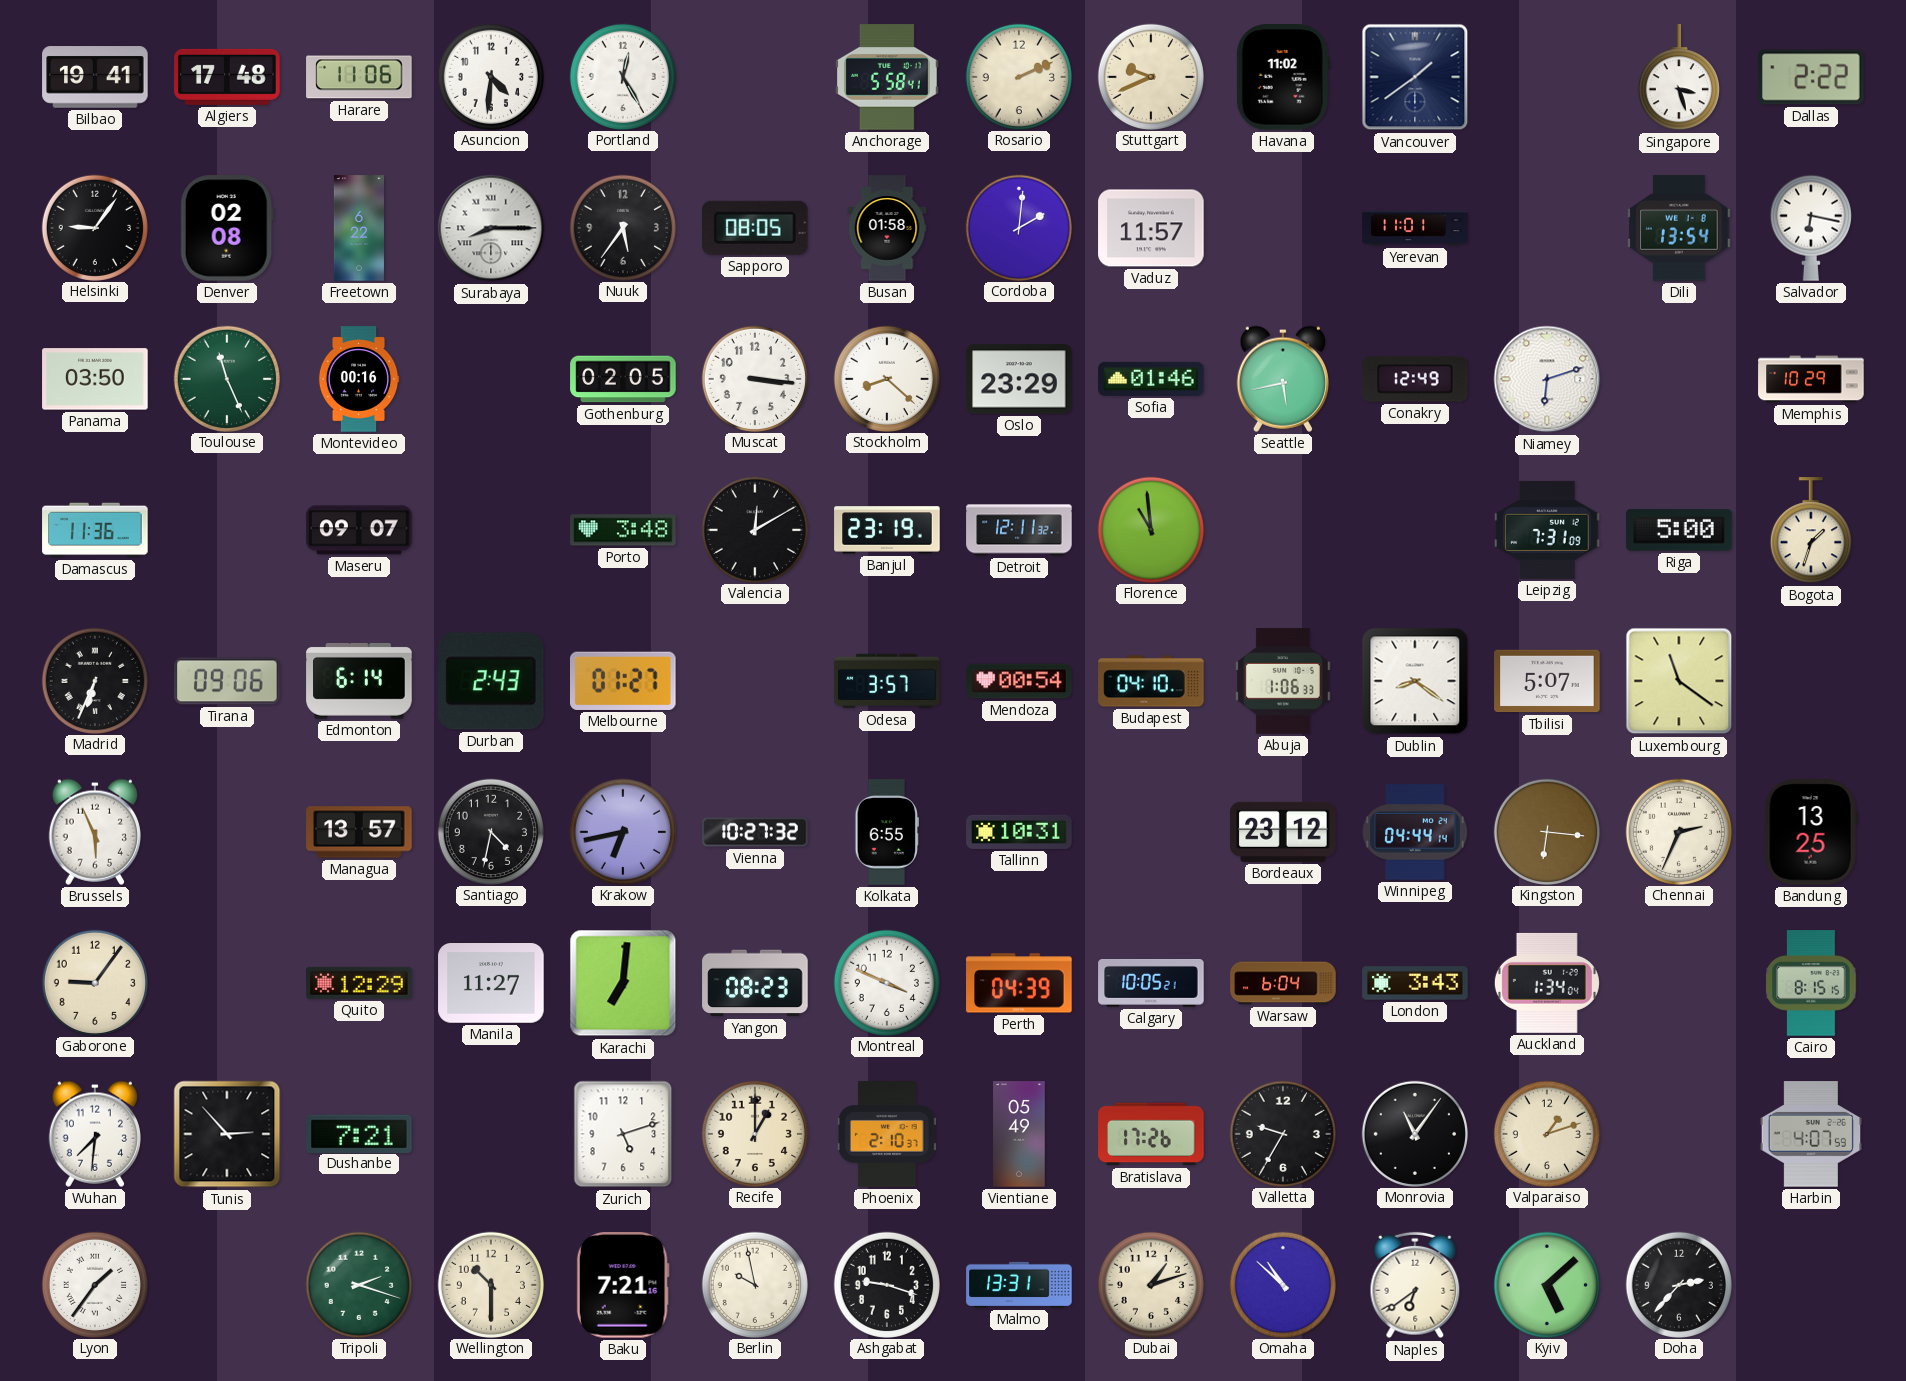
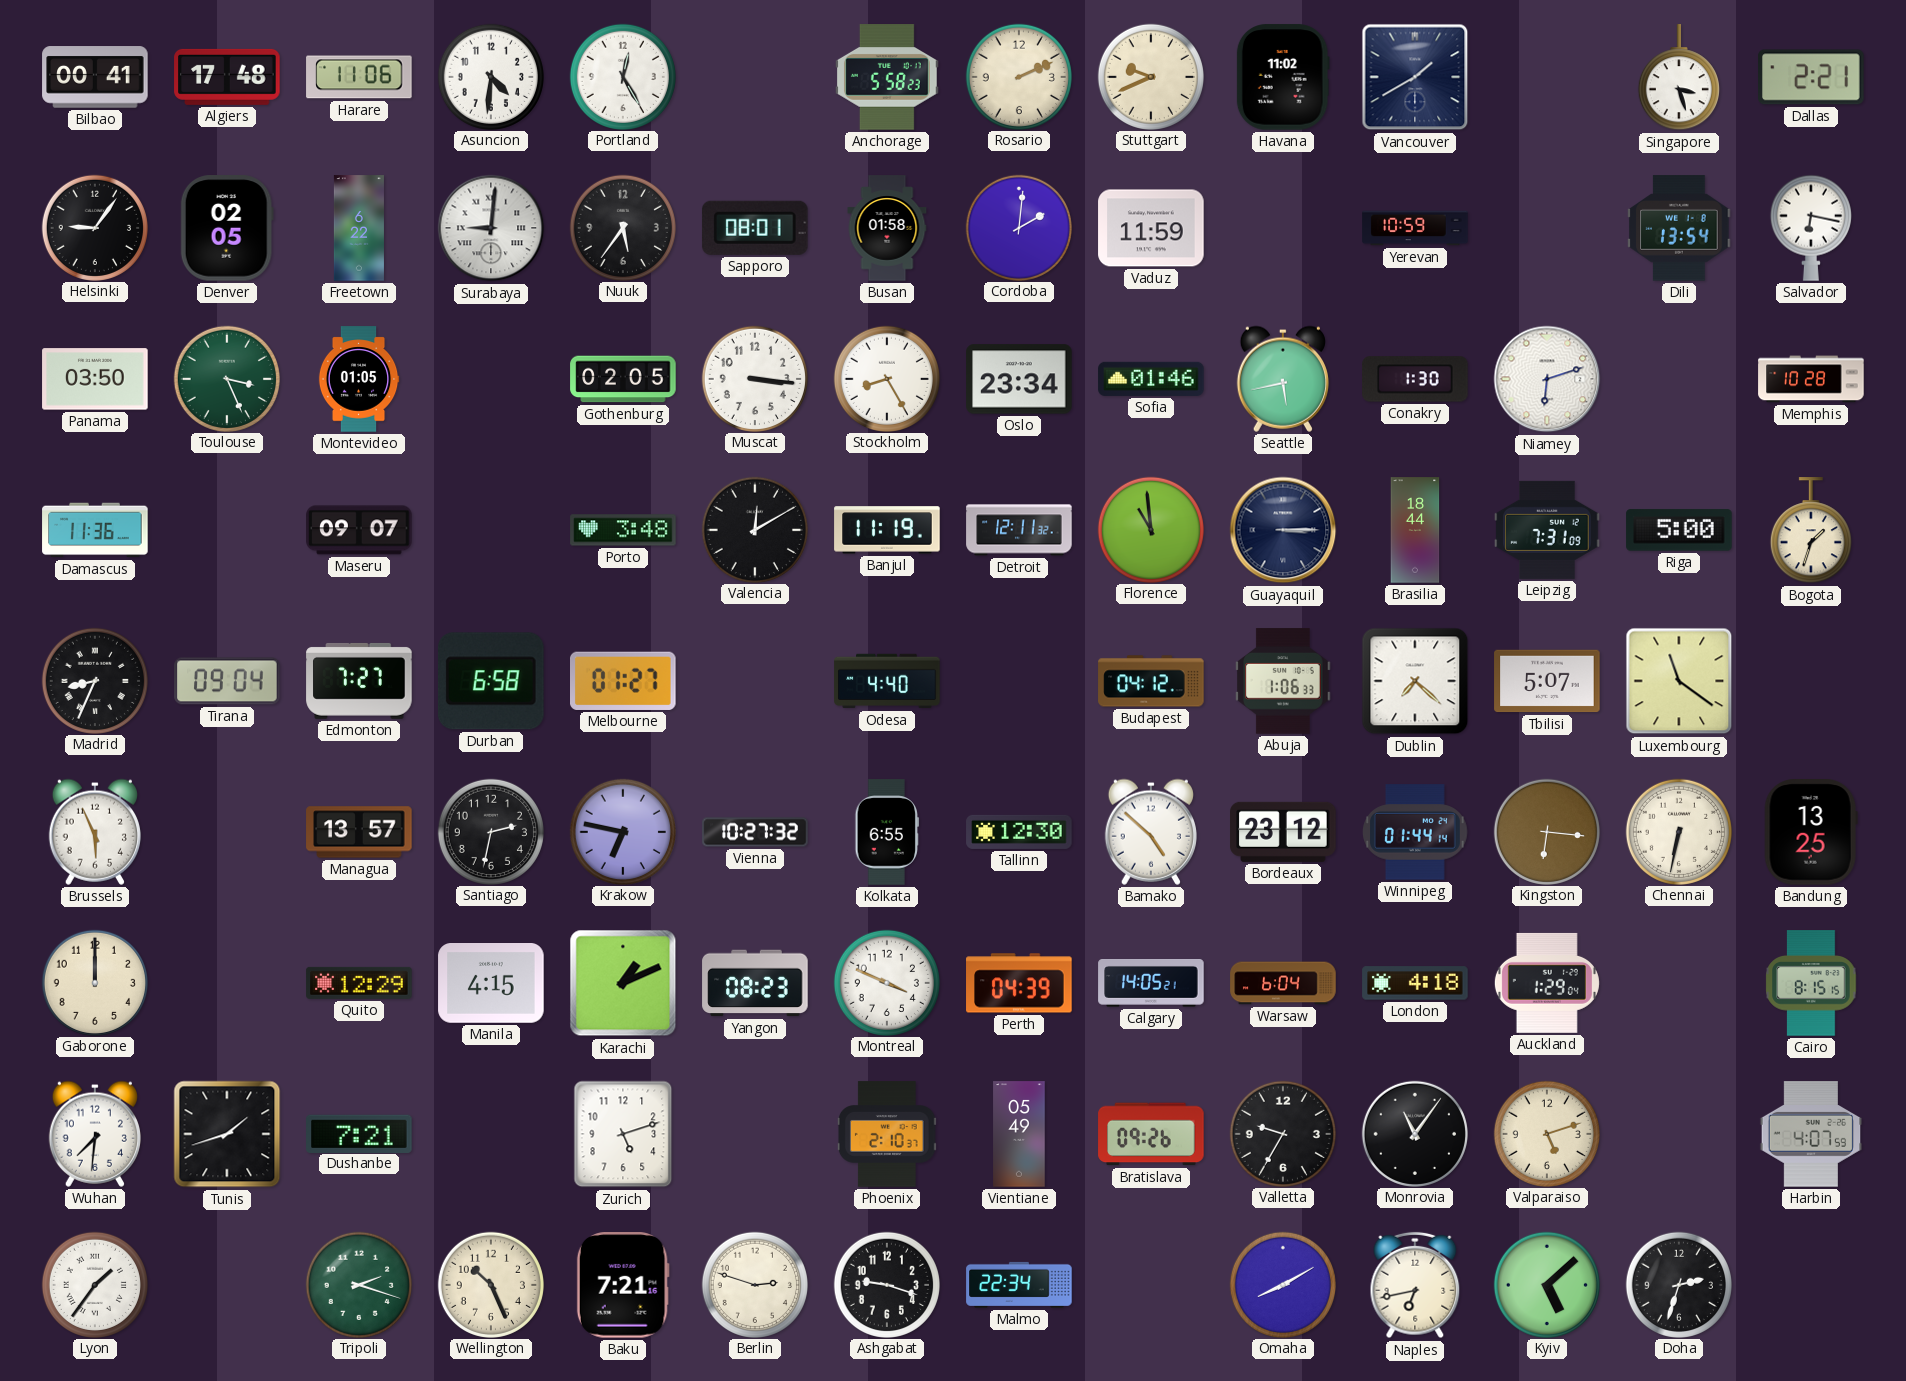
Bilbao: 19:41 -> 00:41 (95, 77)
Anchorage: 5:58:41 -> 5:58:23 (888, 77)
Vancouver: 1:39 -> 1:40 (1415, 77)
Dallas: 2:22 -> 2:21 (1811, 77)
Denver: 02:08 -> 02:05 (227, 228)
Surabaya: 8:15 -> 9:01 (491, 228)
Sapporo: 08:05 -> 08:01 (755, 228)
Vaduz: 11:57 -> 11:59 (1151, 228)
Yerevan: 11:01 -> 10:59 (1415, 228)
Toulouse: 11:26 -> 3:26 (226, 378)
Montevideo: 00:16 -> 01:05 (359, 379)
Stockholm: 8:22 -> 8:25 (886, 378)
Oslo: 23:29 -> 23:34 (1019, 379)
Conakry: 12:49 -> 1:30 (1415, 379)
Memphis: 10:29 -> 10:28 (1811, 379)
Banjul: 23:19 -> 11:19 (887, 530)
Guayaquil: none -> 3:15 (1283, 530)
Brasilia: none -> 18:44 (1415, 530)
Madrid: 6:34 -> 8:34 (94, 680)
Tirana: 09:06 -> 09:04 (227, 681)
Edmonton: 6:14 -> 7:27 (359, 681)
Durban: 2:43 -> 6:58 (491, 681)
Odesa: 3:57 -> 4:40 (887, 681)
Mendoza: 00:54 -> none (1019, 681)
Budapest: 04:10 -> 04:12 (1151, 681)
Dublin: 8:21 -> 7:22 (1415, 681)
Santiago: 4:32 -> 2:32 (490, 831)
Krakow: 6:43 -> 6:47 (622, 831)
Tallinn: 10:31 -> 12:30 (1019, 832)
Bamako: none -> 4:52 (1151, 832)
Winnipeg: 04:44 -> 01:44 (1416, 832)
Chennai: 2:34 -> 6:32 (1678, 831)
Gaborone: 9:06 -> 12:00 (94, 982)
Manila: 11:27 -> 4:15 (491, 984)
Karachi: 7:01 -> 1:11 (623, 983)
Calgary: 10:05 -> 14:05 (1151, 984)
London: 3:43 -> 4:18 (1415, 983)
Auckland: 1:34 -> 1:29 (1547, 983)
Tunis: 2:53 -> 1:42 (227, 1134)
Recife: 1:00 -> none (754, 1133)
Bratislava: 17:26 -> 09:26 (1151, 1134)
Valparaiso: 1:12 -> 5:12 (1546, 1133)
Wellington: 10:30 -> 10:26 (490, 1284)
Berlin: 9:58 -> 2:48 (754, 1284)
Malmo: 13:31 -> 22:34 (1019, 1285)
Dubai: 1:12 -> none (1150, 1284)
Omaha: 10:52 -> 8:10 (1282, 1284)
Naples: 6:39 -> 6:43 (1415, 1285)
Doha: 2:37 -> 2:33 (1678, 1284)
